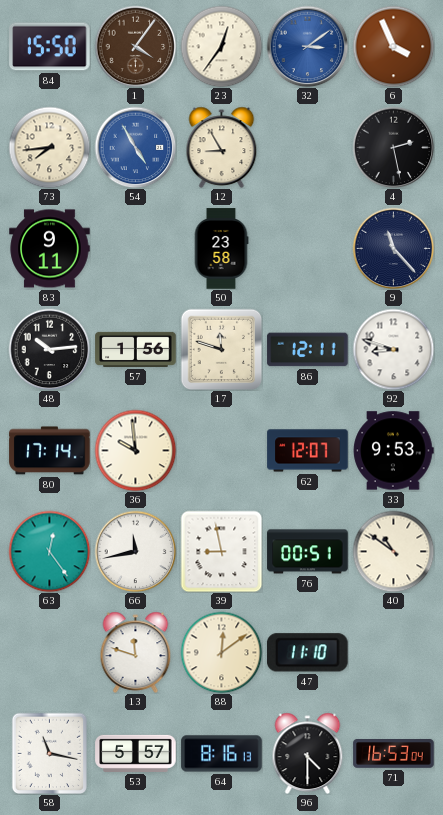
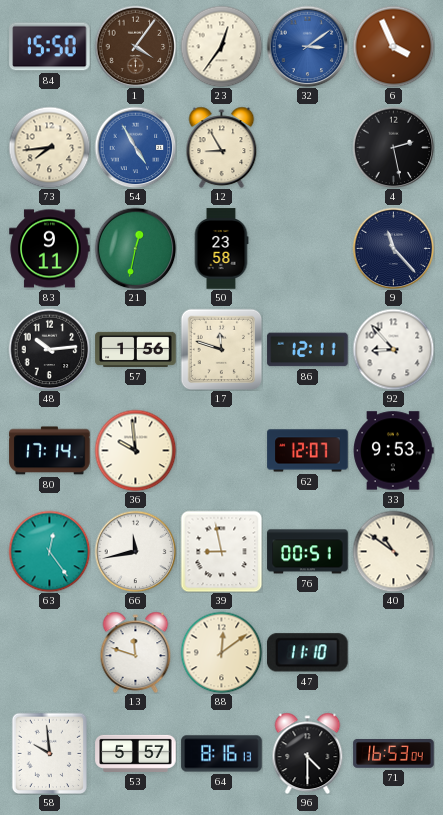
21: none -> 12:32 (135, 248)
92: 8:48 -> 8:53 (393, 349)
58: 11:17 -> 9:59 (49, 753)
